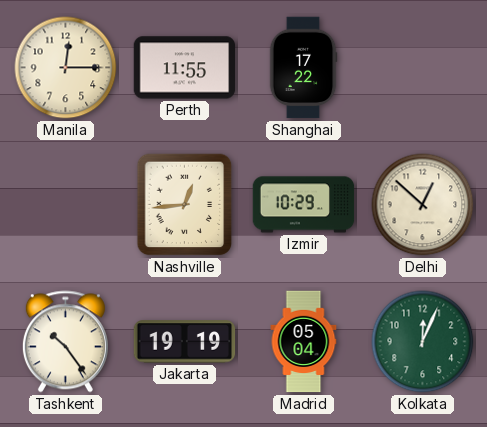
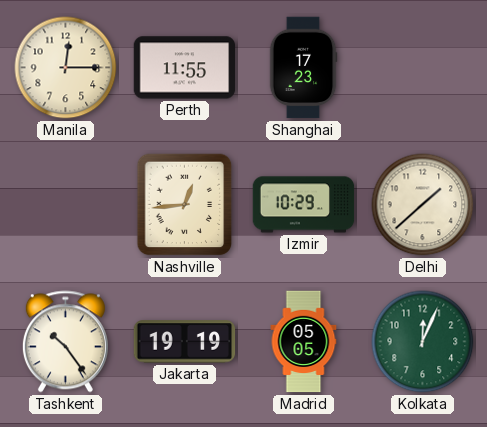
Shanghai: 17:22 -> 17:23 (303, 68)
Delhi: 12:52 -> 1:38 (423, 205)
Madrid: 05:04 -> 05:05 (304, 342)
